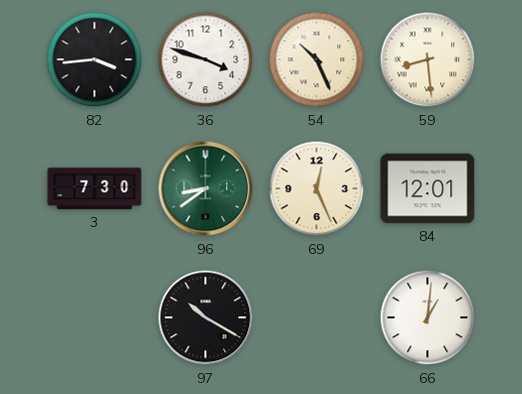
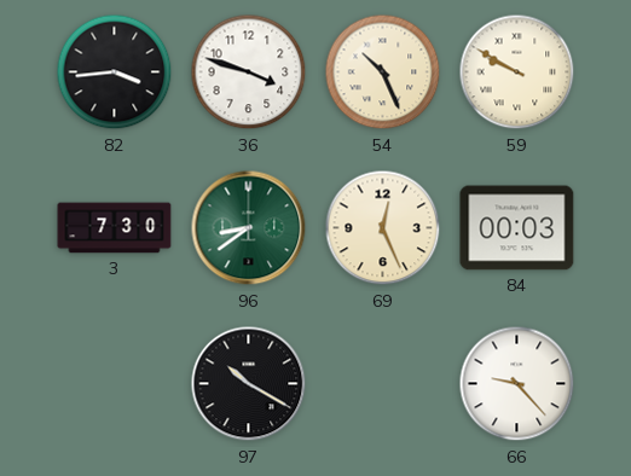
59: 8:29 -> 9:50 (517, 72)
84: 12:01 -> 00:03 (517, 228)
66: 1:01 -> 9:23 (517, 384)
